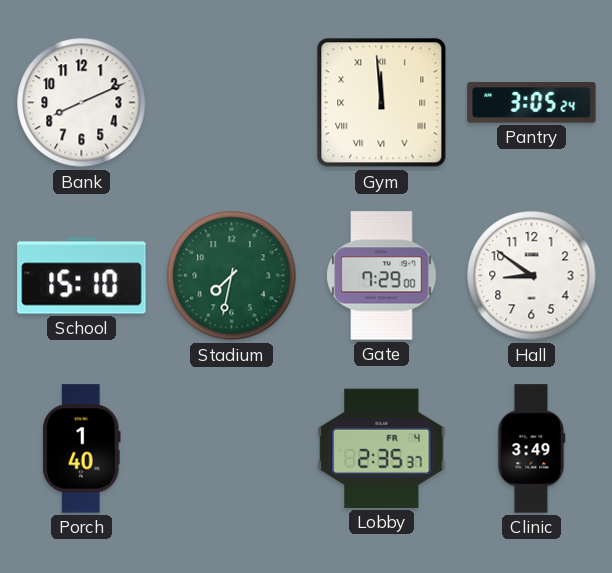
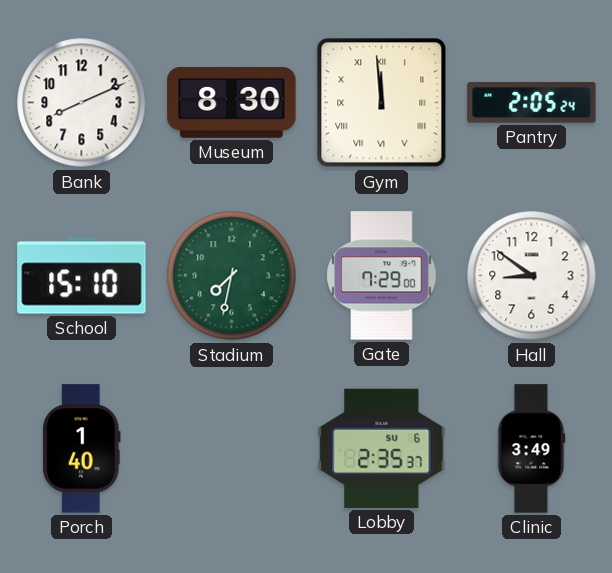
Museum: none -> 8:30 (232, 102)
Pantry: 3:05 -> 2:05 (532, 103)
Lobby date: FR 4 -> SU 6 (382, 448)
